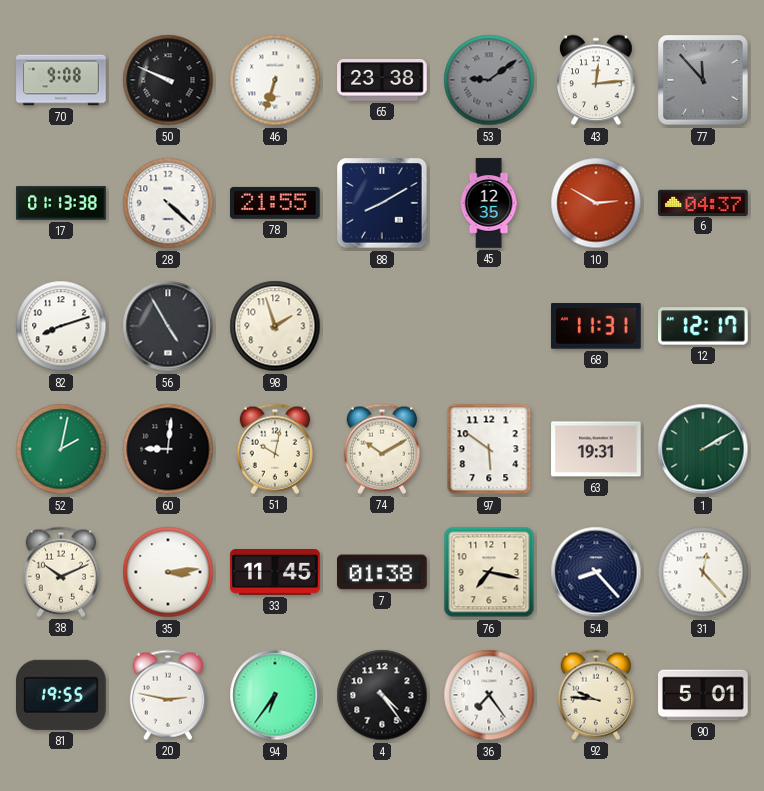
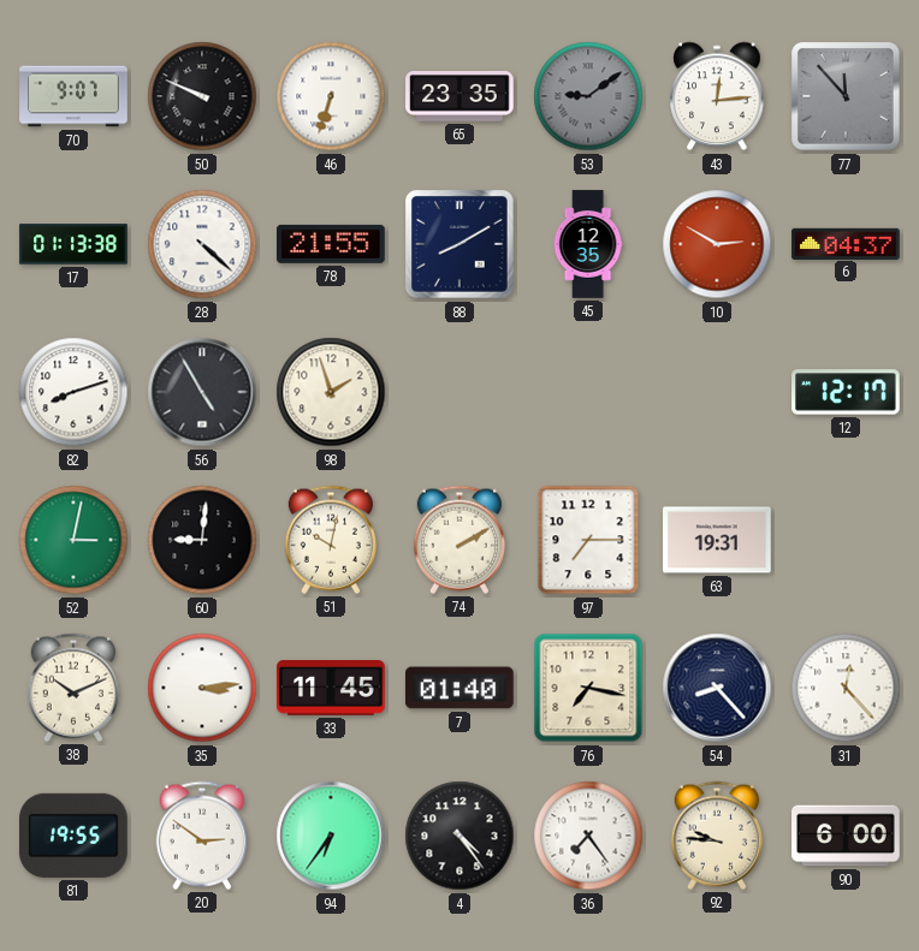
70: 9:08 -> 9:07 (73, 96)
65: 23:38 -> 23:35 (459, 97)
68: 11:31 -> none (597, 326)
52: 2:02 -> 3:02 (73, 540)
74: 10:10 -> 2:10 (458, 540)
97: 5:51 -> 7:15 (588, 540)
1: 2:10 -> none (703, 449)
7: 01:38 -> 01:40 (461, 688)
20: 2:47 -> 2:51 (201, 836)
90: 5:01 -> 6:00 (846, 836)
